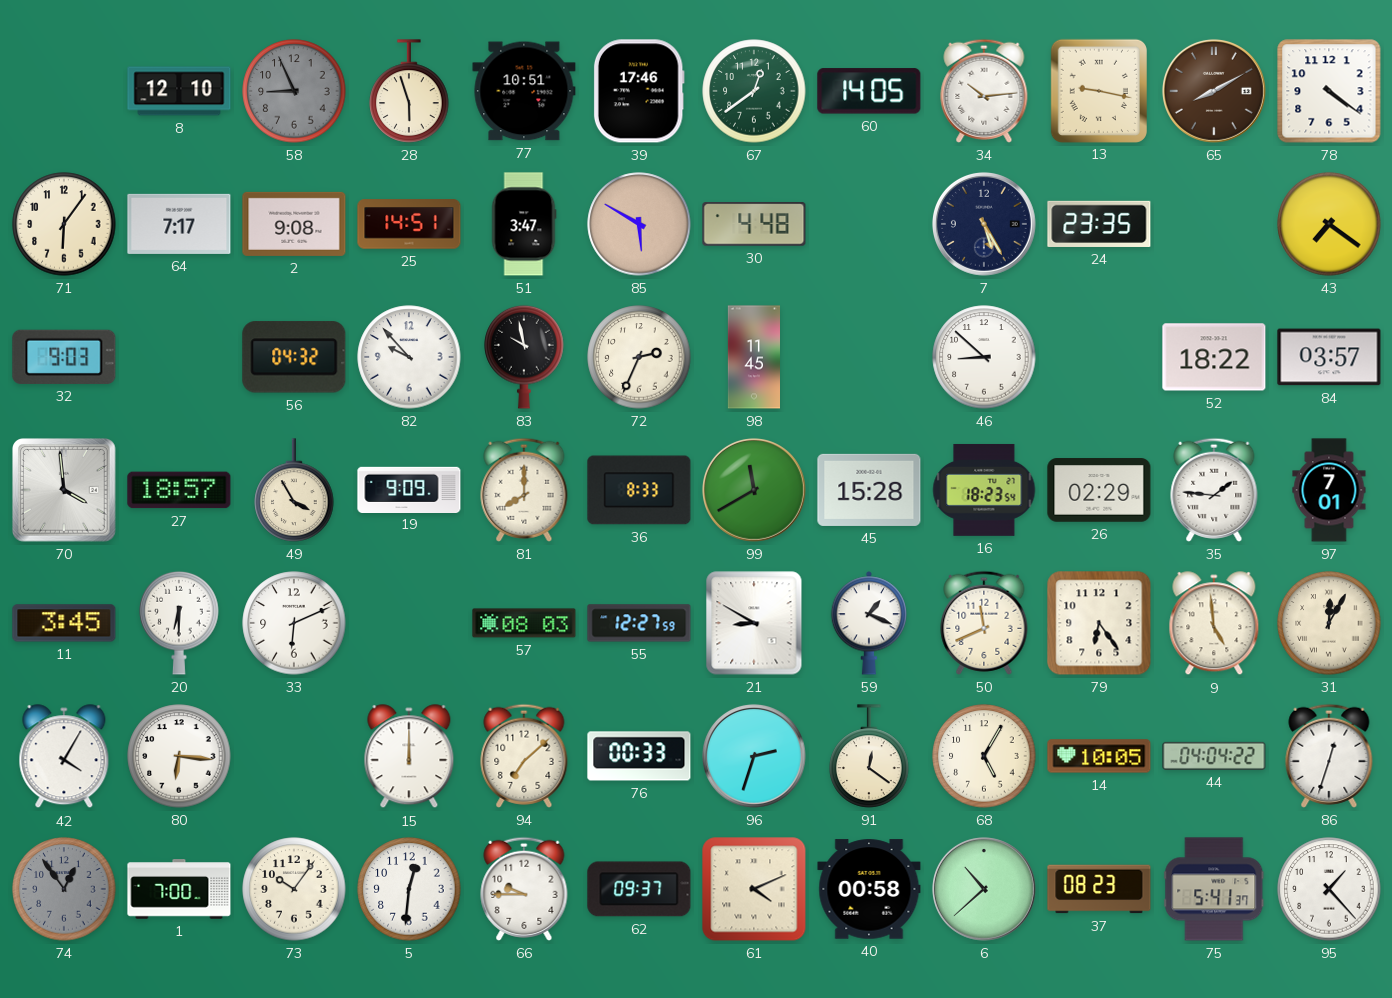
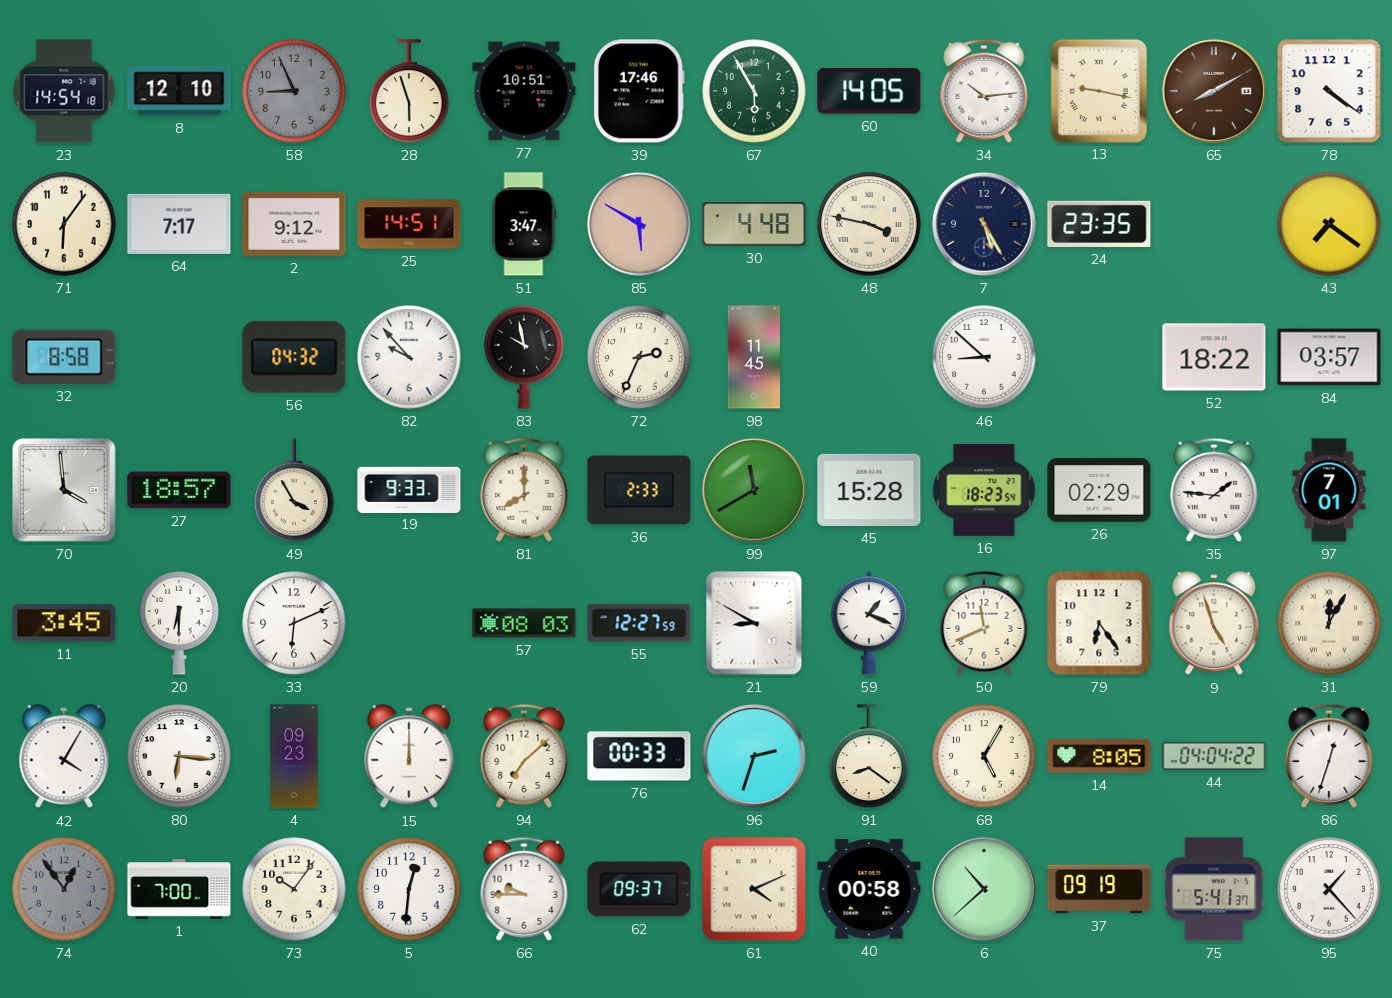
23: none -> 14:54 (64, 91)
67: 12:39 -> 5:55 (754, 91)
2: 9:08 -> 9:12 (294, 224)
48: none -> 3:47 (869, 224)
32: 9:03 -> 8:58 (64, 357)
19: 9:09 -> 9:33 (409, 489)
36: 8:33 -> 2:33 (639, 490)
9: 4:59 -> 4:57 (1214, 624)
4: none -> 09:23 (294, 756)
91: 12:21 -> 8:21 (869, 756)
14: 10:05 -> 8:05 (1099, 756)
37: 08:23 -> 09:19 (1099, 889)
